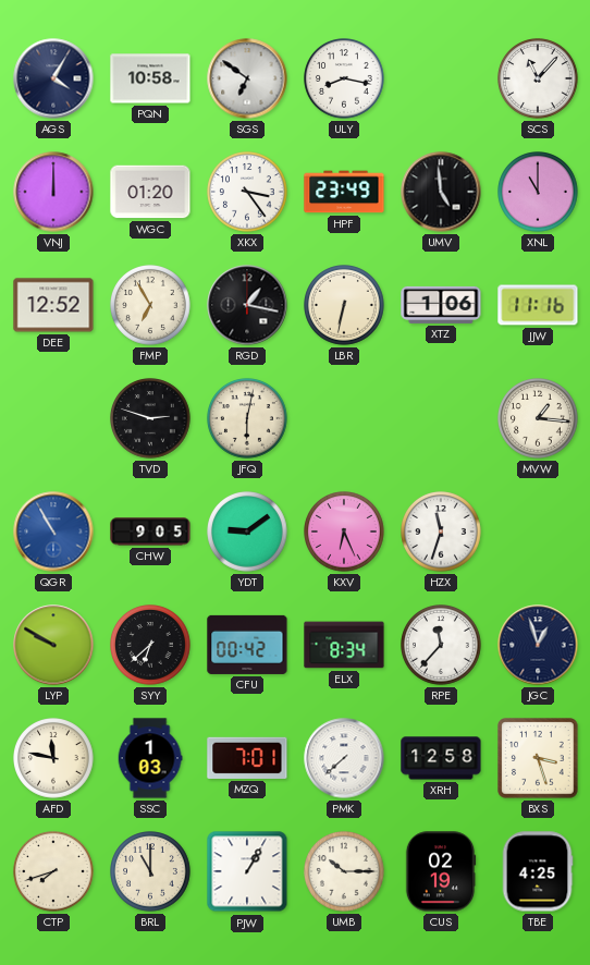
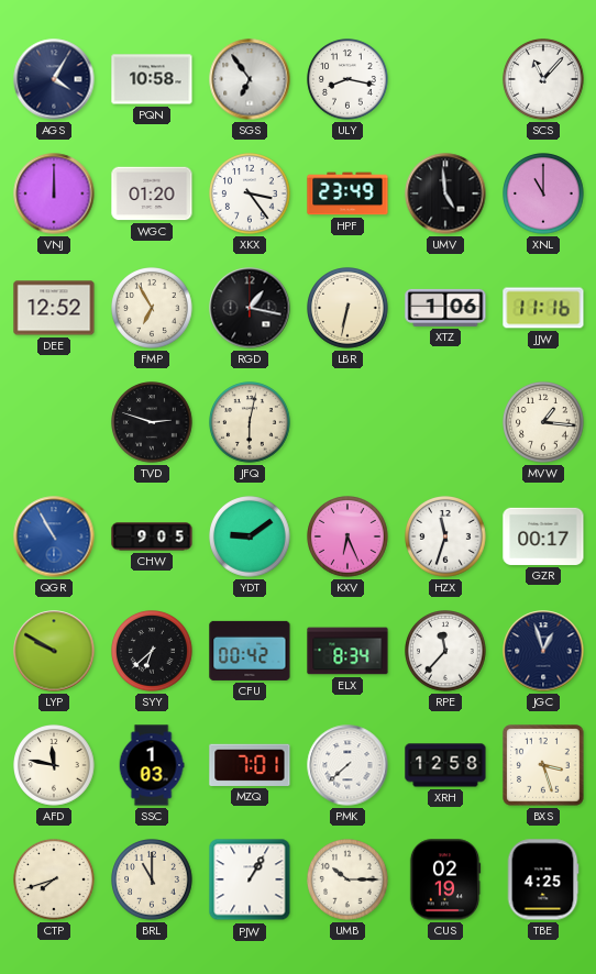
SGS: 6:51 -> 6:54 (250, 79)
GZR: none -> 00:17 (543, 536)
